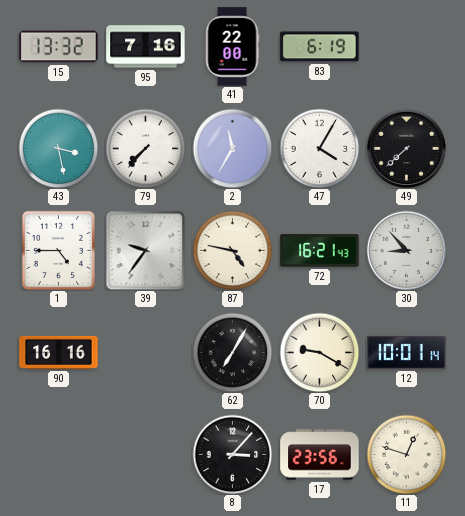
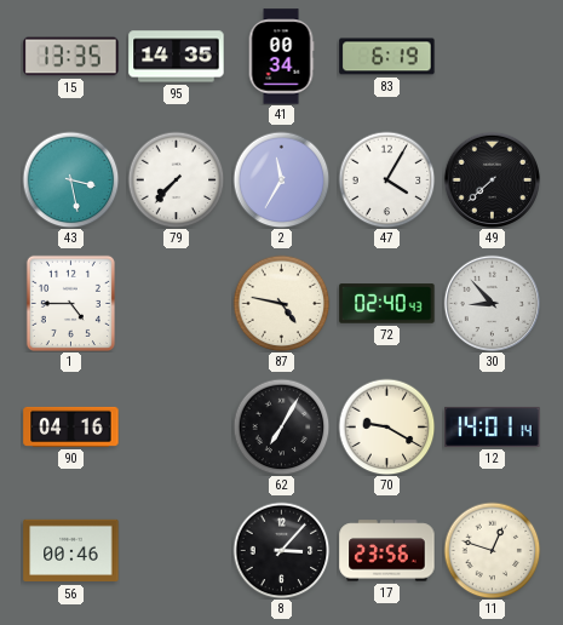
15: 13:32 -> 13:35 (71, 57)
95: 7:16 -> 14:35 (177, 57)
41: 22:00 -> 00:34 (281, 57)
39: 9:36 -> none (145, 250)
72: 16:21 -> 02:40 (387, 304)
90: 16:16 -> 04:16 (71, 426)
12: 10:01 -> 14:01 (493, 426)
56: none -> 00:46 (71, 551)
